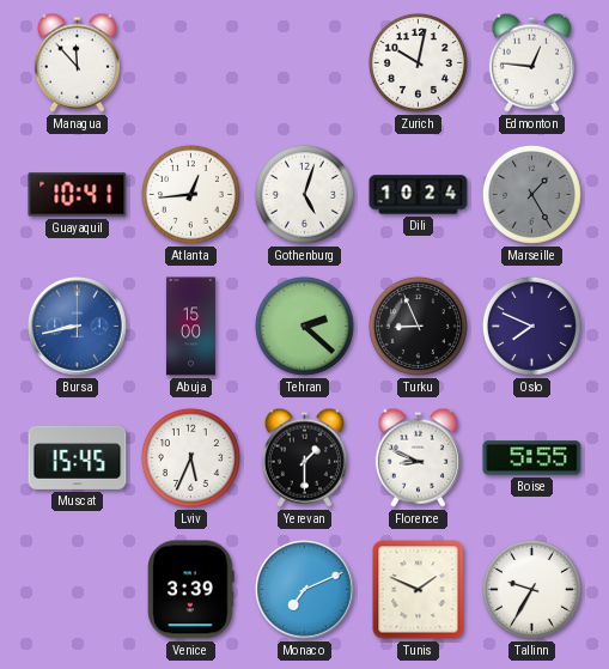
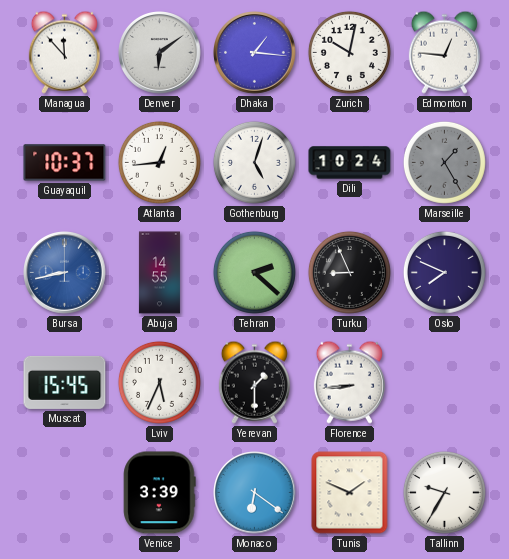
Denver: none -> 6:09 (160, 53)
Dhaka: none -> 1:16 (255, 53)
Guayaquil: 10:41 -> 10:37 (65, 163)
Abuja: 15:00 -> 14:55 (159, 273)
Florence: 8:49 -> 8:44 (349, 382)
Boise: 5:55 -> none (532, 458)
Monaco: 7:11 -> 6:21 (255, 493)
